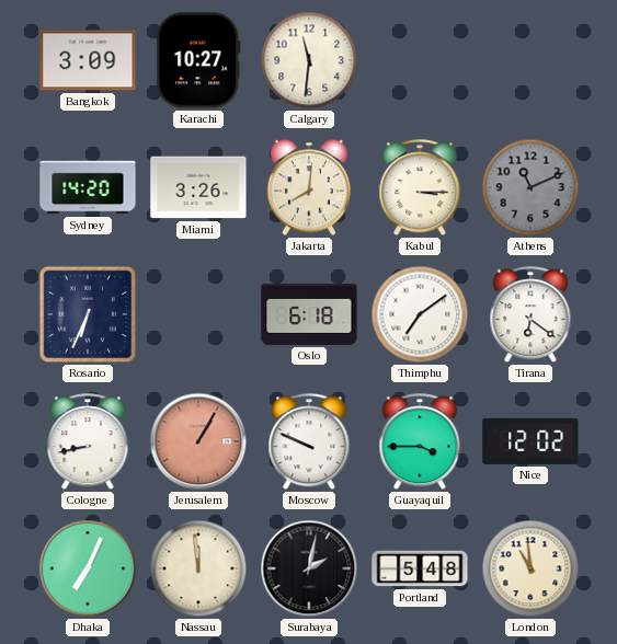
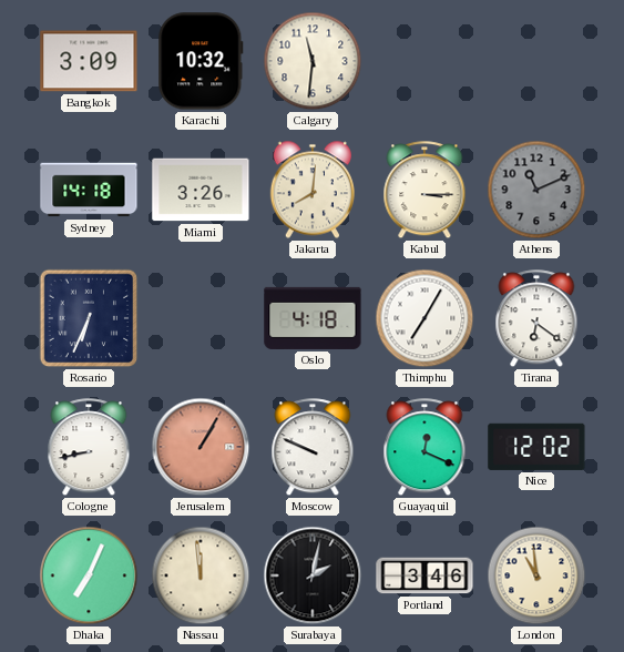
Karachi: 10:27 -> 10:32 (201, 61)
Sydney: 14:20 -> 14:18 (89, 190)
Oslo: 6:18 -> 4:18 (313, 318)
Thimphu: 7:09 -> 7:05 (424, 318)
Guayaquil: 3:45 -> 12:19 (424, 448)
Portland: 5:48 -> 3:46 (424, 575)
